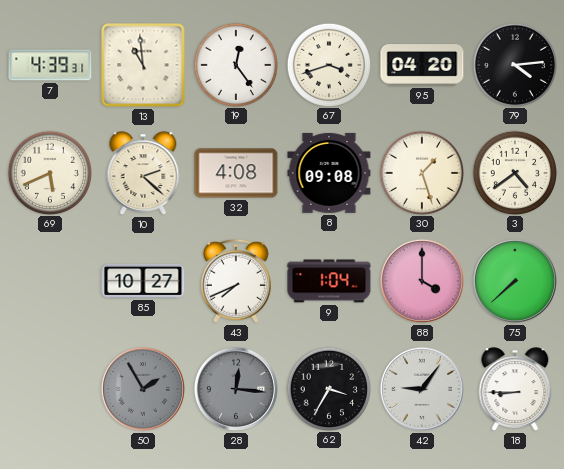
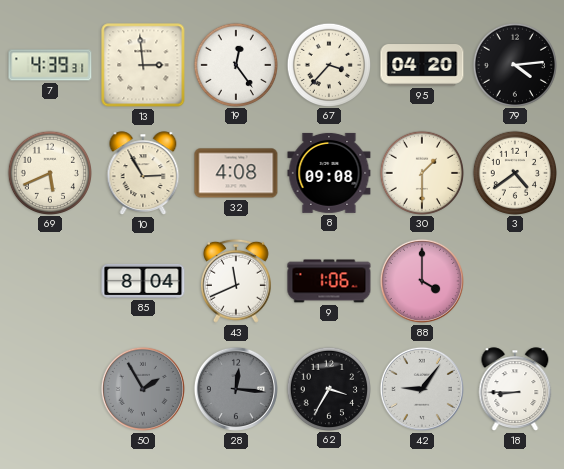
13: 10:59 -> 2:59 (143, 65)
67: 3:42 -> 3:37 (328, 64)
10: 2:22 -> 2:55 (143, 173)
30: 1:27 -> 1:30 (421, 172)
85: 10:27 -> 8:04 (143, 281)
43: 7:41 -> 11:41 (236, 281)
9: 1:04 -> 1:06 (329, 281)
75: 7:38 -> none (515, 281)
